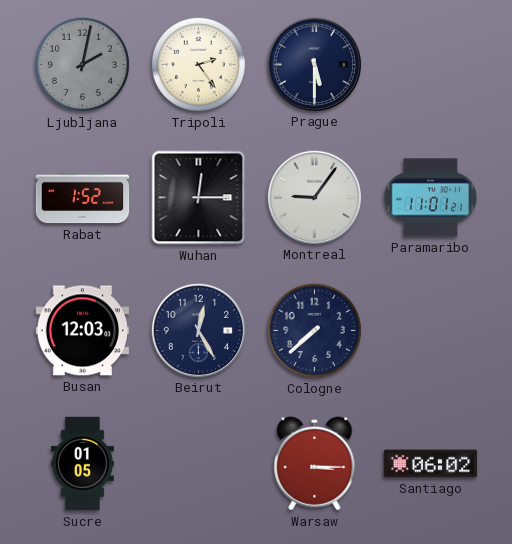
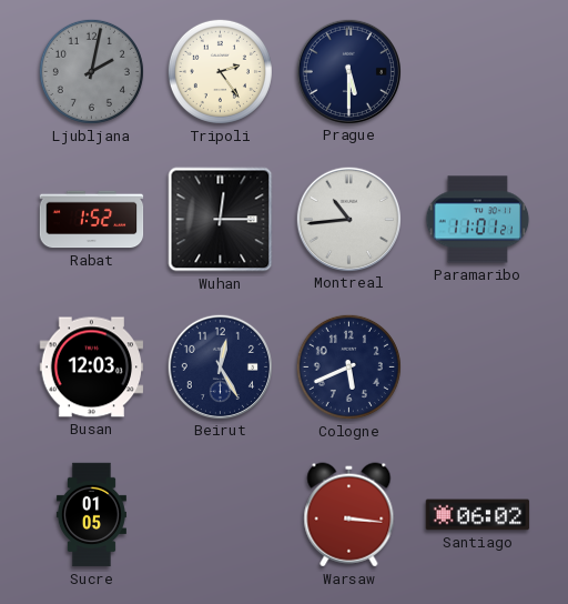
Montreal: 9:06 -> 10:44 (348, 219)
Cologne: 7:38 -> 5:41 (348, 366)
Warsaw: 3:15 -> 3:16 (349, 515)
